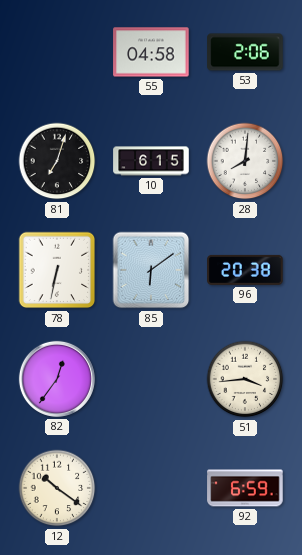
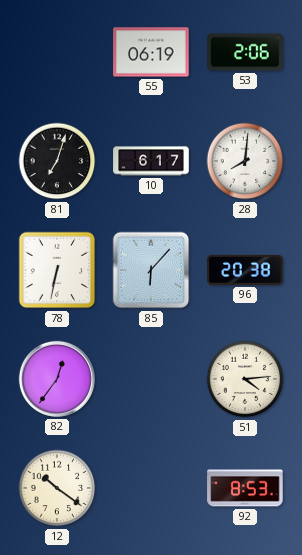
55: 04:58 -> 06:19 (151, 52)
10: 6:15 -> 6:17 (151, 161)
85: 6:09 -> 6:07 (151, 270)
51: 3:44 -> 4:14 (245, 379)
92: 6:59 -> 8:53 (245, 488)
